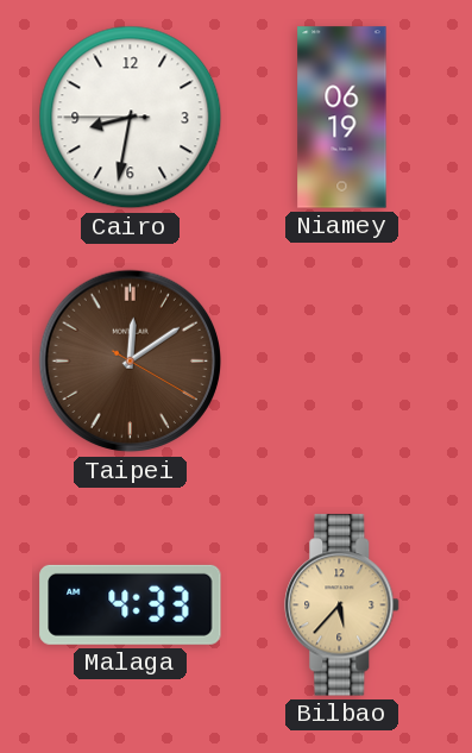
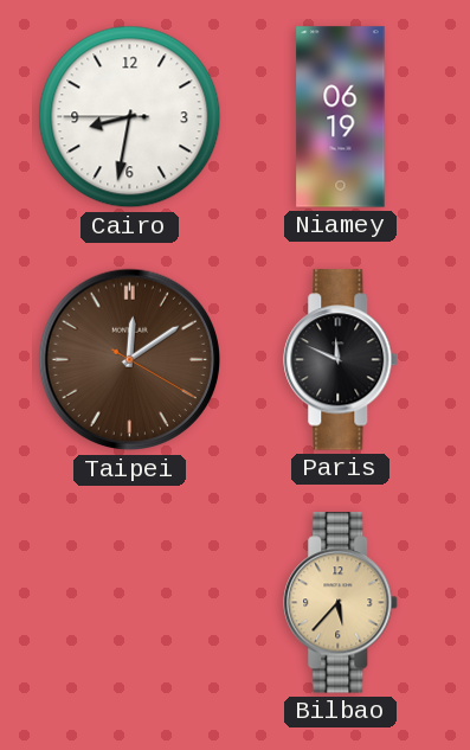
Paris: none -> 11:49 (341, 360)
Malaga: 4:33 -> none (131, 604)
